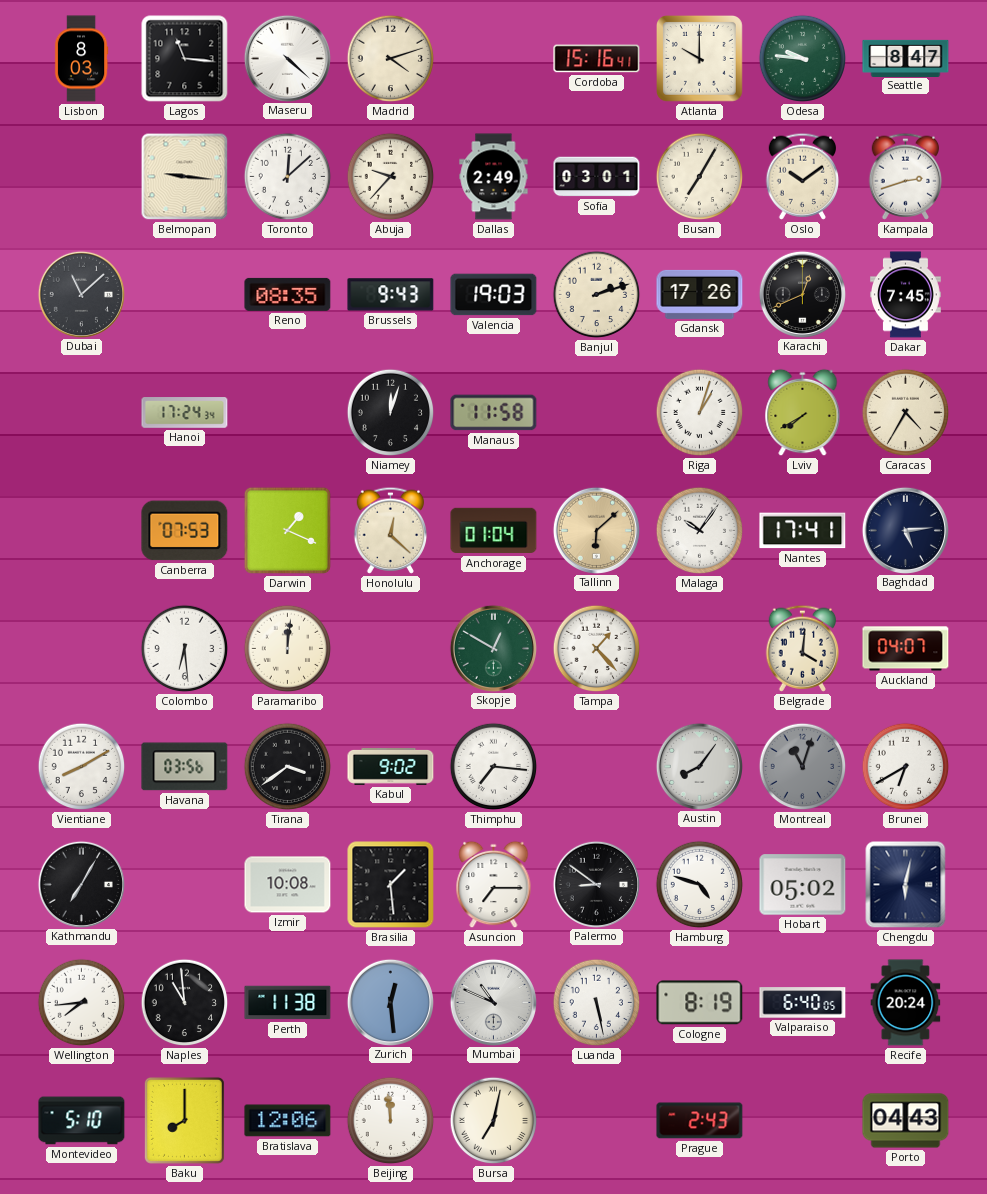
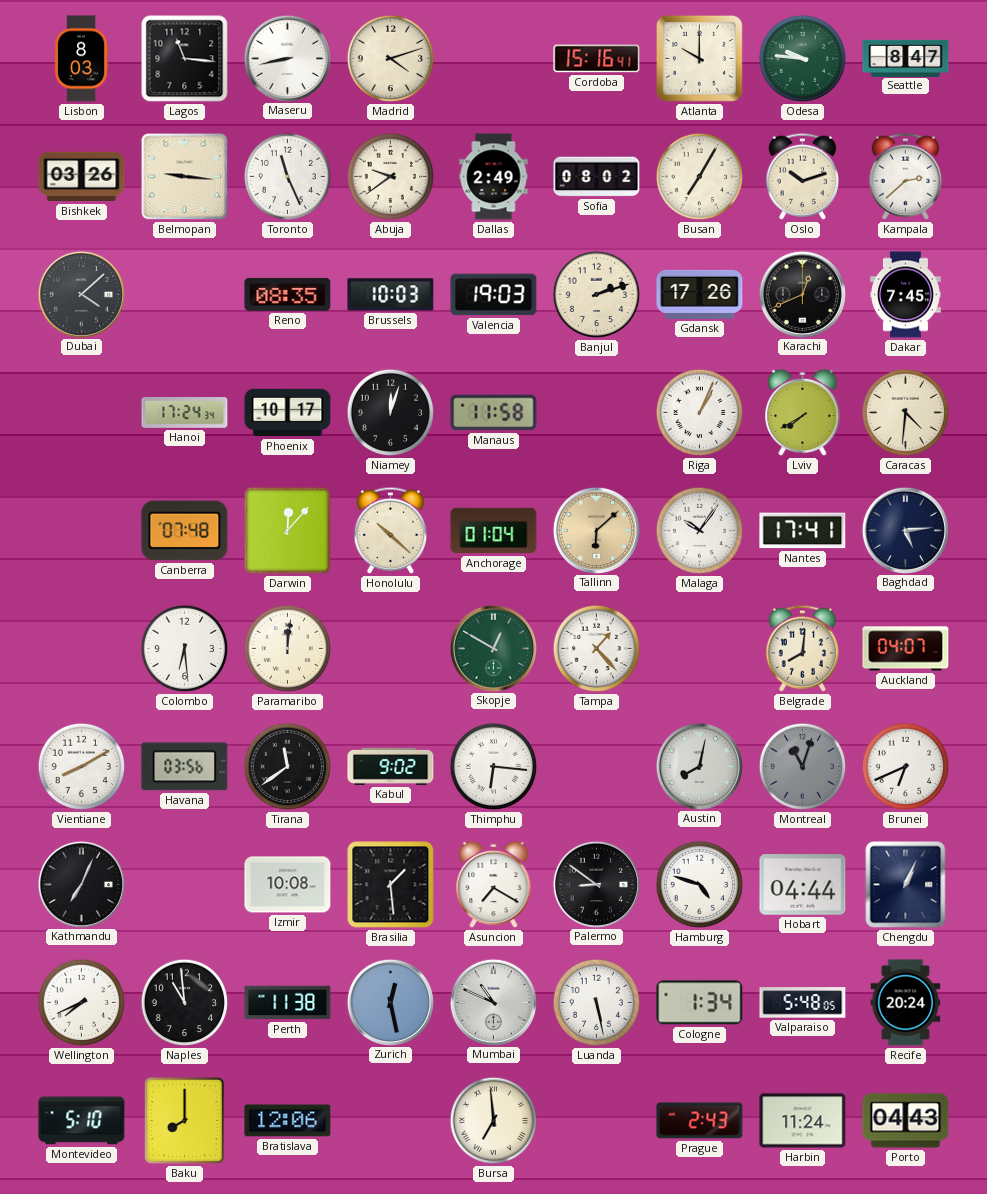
Maseru: 4:22 -> 8:43 (287, 58)
Bishkek: none -> 03:26 (82, 177)
Toronto: 12:08 -> 11:26 (288, 177)
Abuja: 9:37 -> 9:39 (391, 177)
Sofia: 03:01 -> 08:02 (597, 177)
Oslo: 10:09 -> 10:12 (803, 176)
Kampala: 2:42 -> 2:38 (906, 176)
Dubai: 11:08 -> 4:08 (81, 294)
Brussels: 9:43 -> 10:03 (391, 295)
Phoenix: none -> 10:17 (288, 413)
Riga: 1:03 -> 1:04 (700, 413)
Caracas: 4:35 -> 4:31 (906, 413)
Canberra: 07:53 -> 07:48 (185, 531)
Darwin: 1:19 -> 12:07 (287, 530)
Honolulu: 12:22 -> 10:22 (391, 530)
Belgrade: 4:01 -> 8:01 (803, 648)
Tirana: 3:39 -> 11:39 (288, 767)
Thimphu: 7:16 -> 6:16 (494, 767)
Austin: 8:06 -> 8:02 (699, 766)
Brunei: 6:40 -> 6:41 (906, 767)
Kathmandu: 7:05 -> 7:04 (81, 884)
Asuncion: 7:15 -> 7:20 (494, 885)
Hobart: 05:02 -> 04:44 (803, 885)
Chengdu: 6:02 -> 1:04 (906, 885)
Wellington: 7:44 -> 7:41 (82, 1003)
Zurich: 12:29 -> 12:28 (390, 1002)
Cologne: 8:19 -> 1:34 (700, 1003)
Valparaiso: 6:40 -> 5:48 (803, 1003)
Beijing: 11:59 -> none (391, 1121)
Bursa: 7:02 -> 6:59 (494, 1121)
Harbin: none -> 11:24 (803, 1121)
